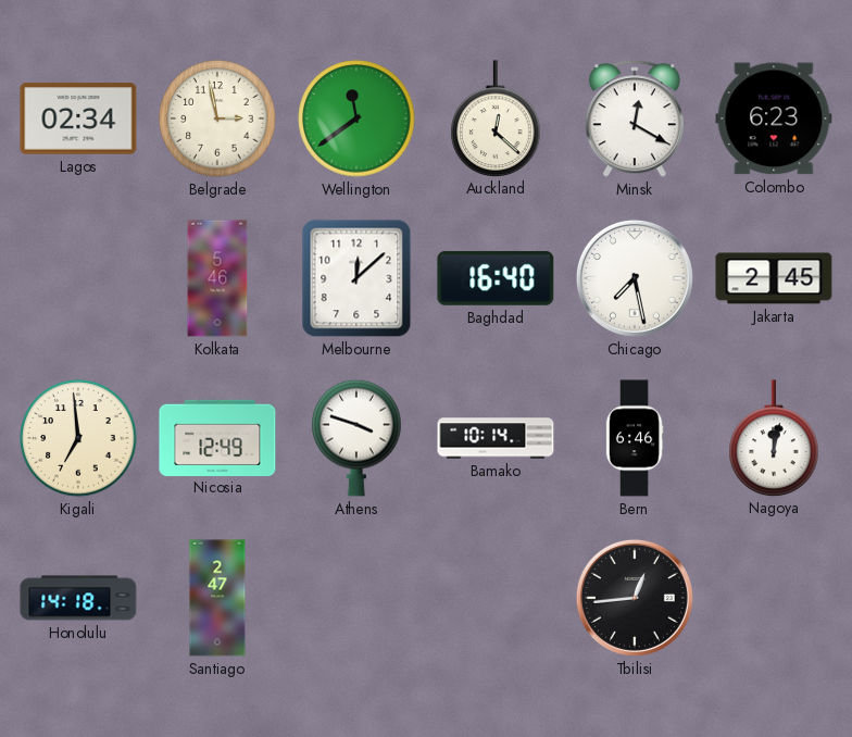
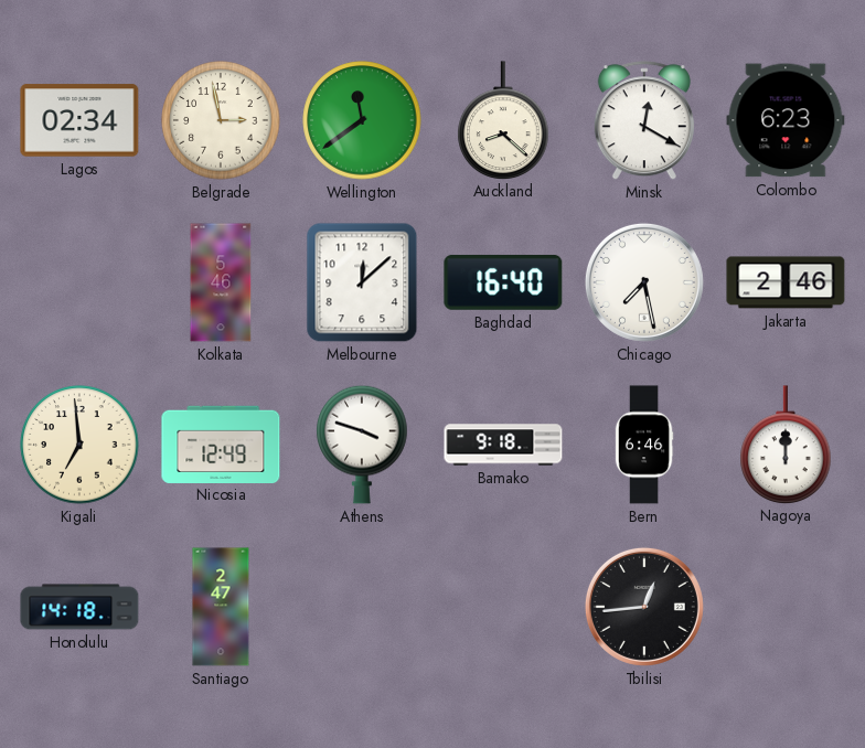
Auckland: 12:22 -> 8:22 (503, 120)
Jakarta: 2:45 -> 2:46 (786, 282)
Bamako: 10:14 -> 9:18 (503, 445)
Nagoya: 12:02 -> 12:00 (786, 445)
